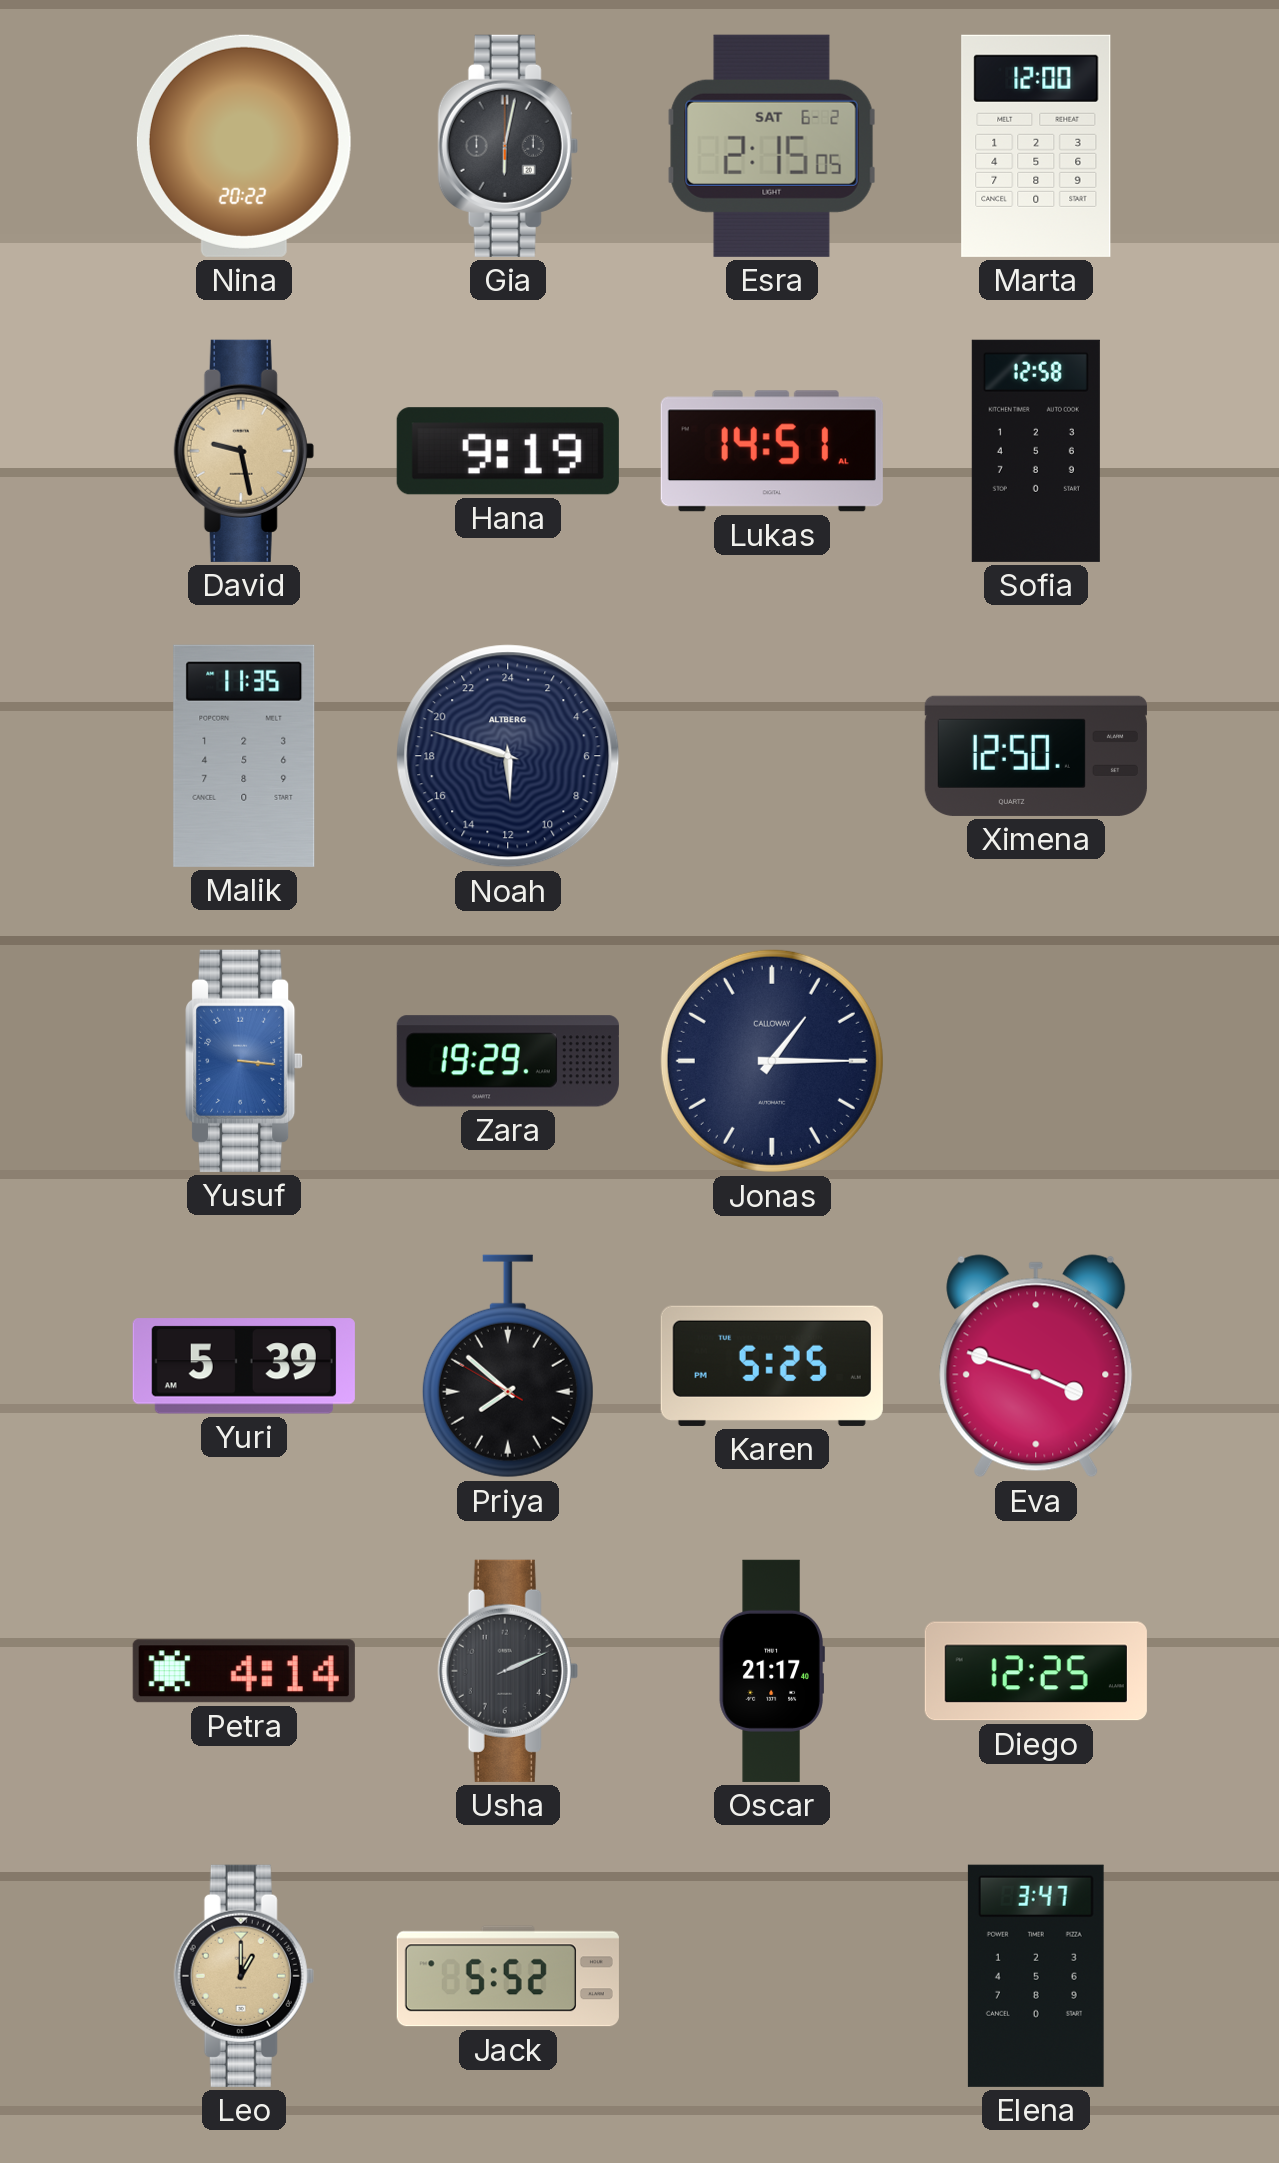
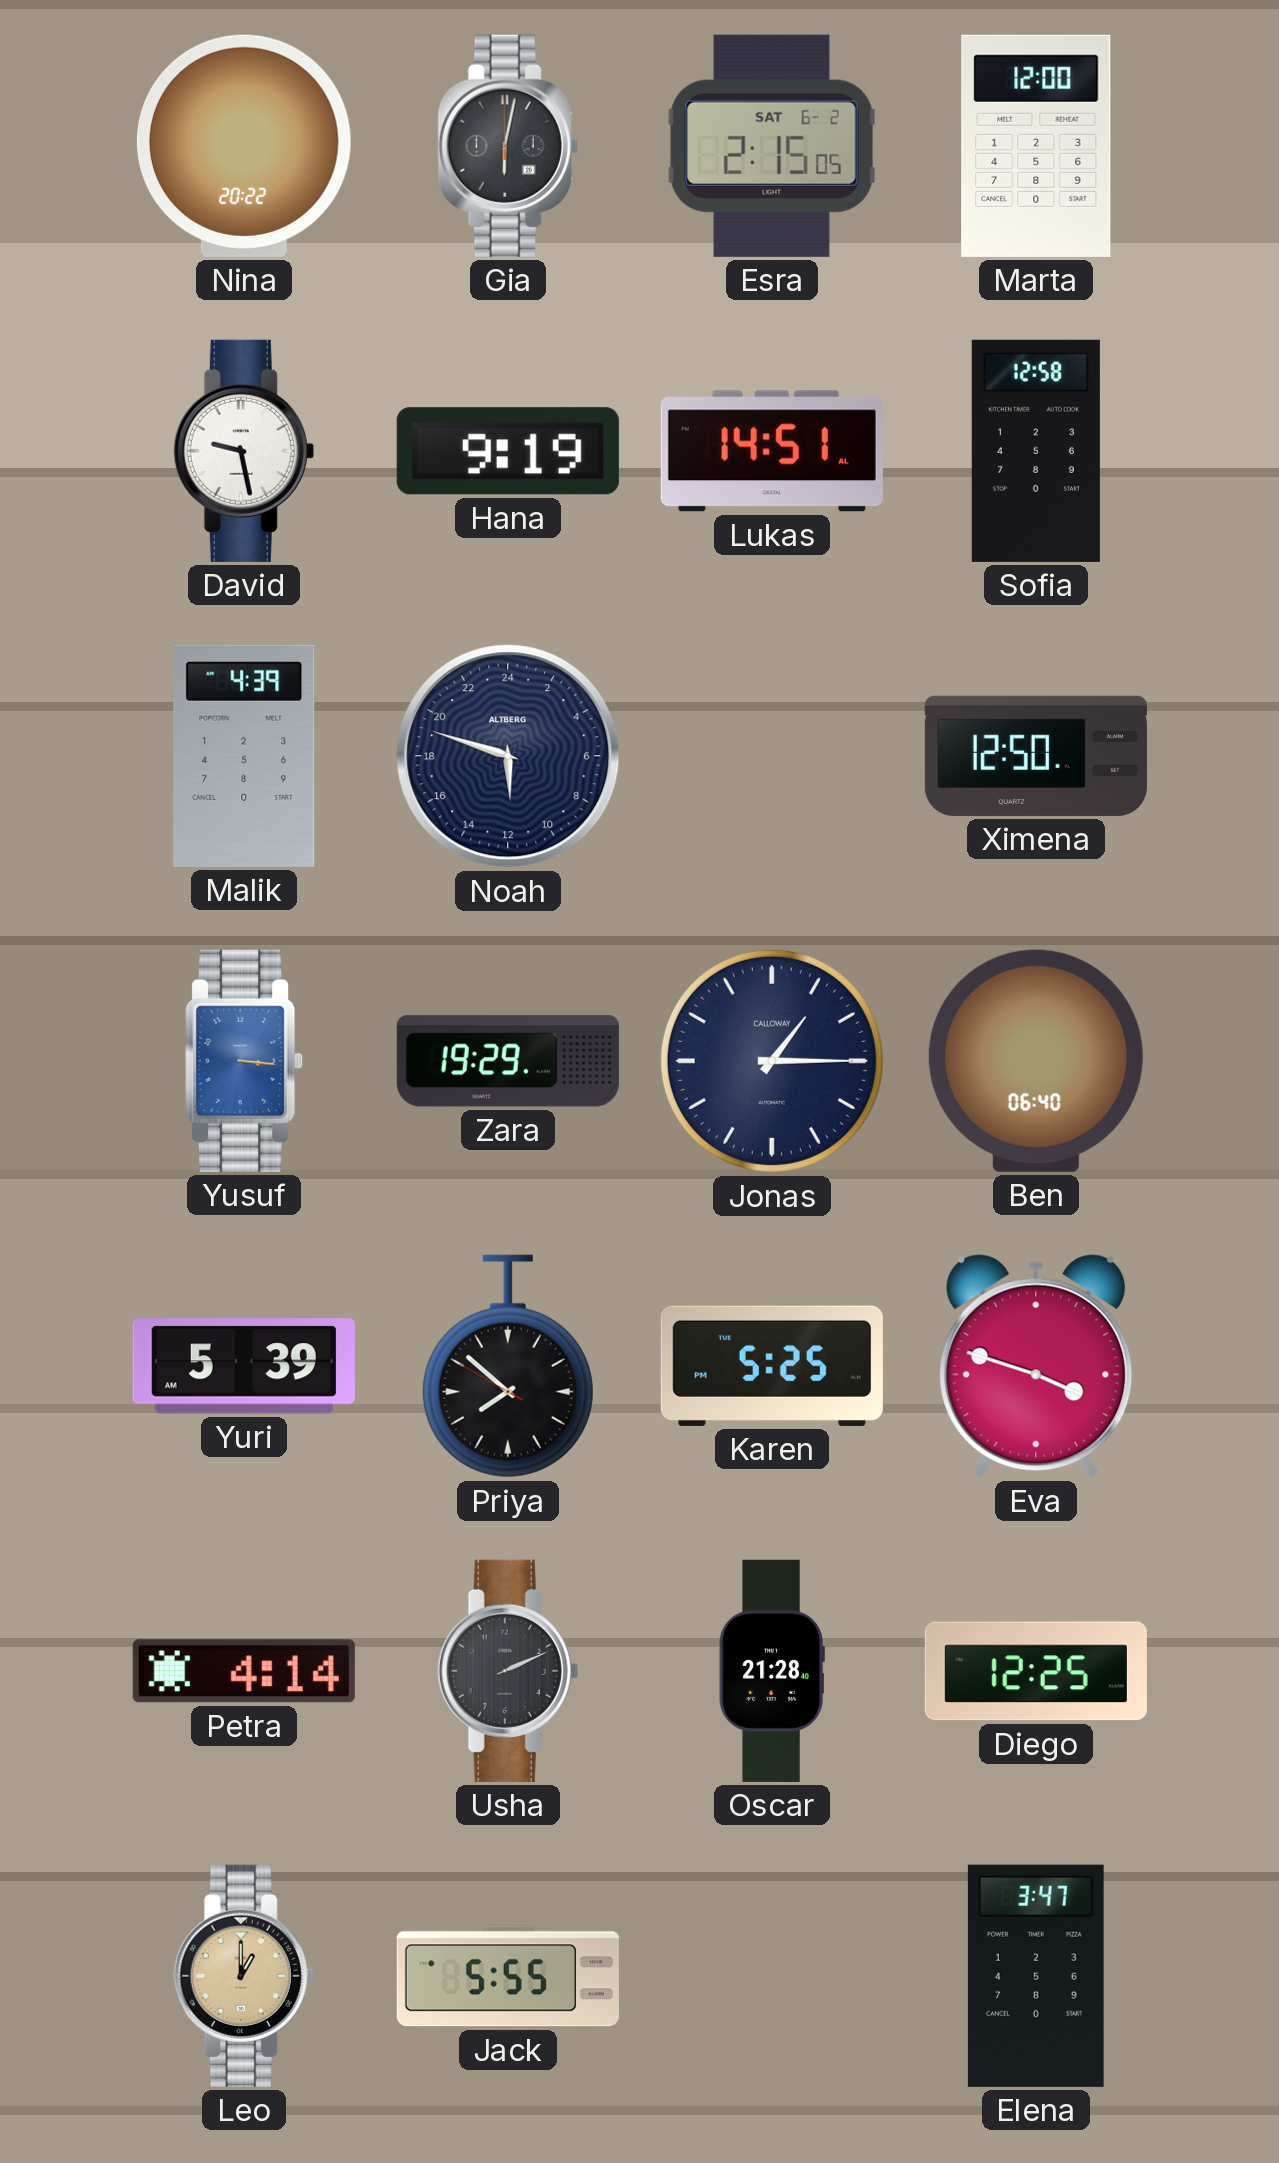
David dial: champagne -> white (244, 451)
Malik: 11:35 -> 4:39 (244, 756)
Ben: none -> 06:40 (1036, 1061)
Oscar: 21:17 -> 21:28 (772, 1671)
Jack: 5:52 -> 5:55 (508, 1976)
